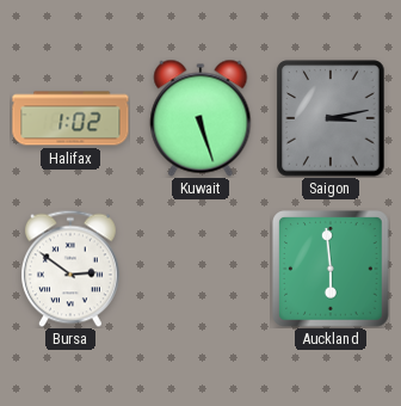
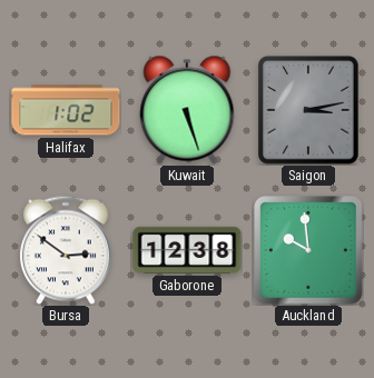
Gaborone: none -> 12:38 (187, 250)
Auckland: 5:59 -> 9:59 (308, 250)
